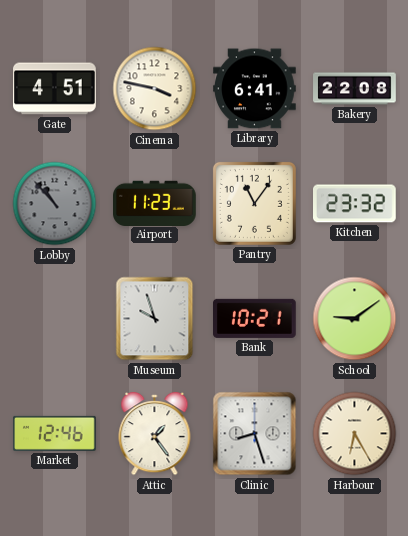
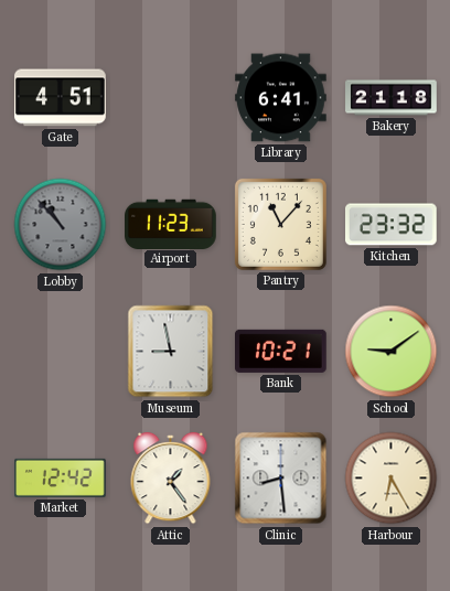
Cinema: 3:47 -> none (155, 89)
Bakery: 22:08 -> 21:18 (392, 98)
Pantry: 11:06 -> 11:07 (280, 224)
Museum: 9:57 -> 8:58 (171, 352)
Market: 12:46 -> 12:42 (61, 477)
Clinic: 8:27 -> 8:29 (281, 479)
